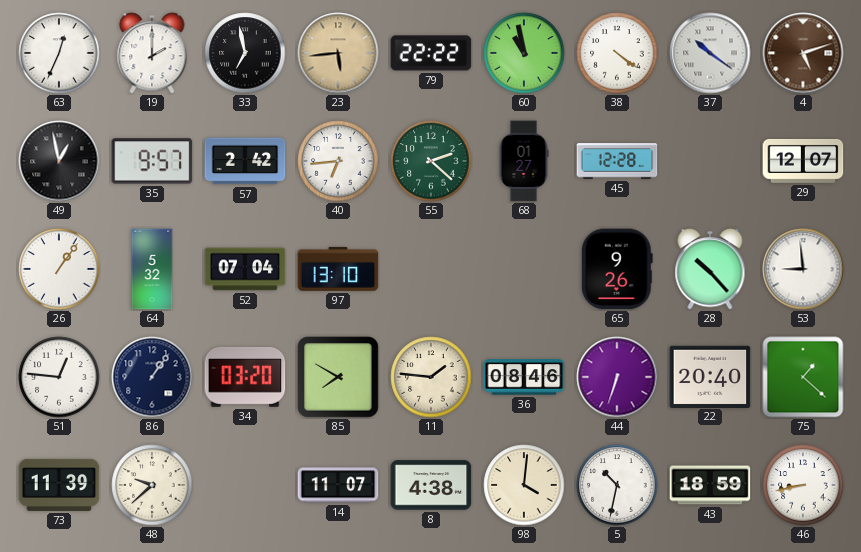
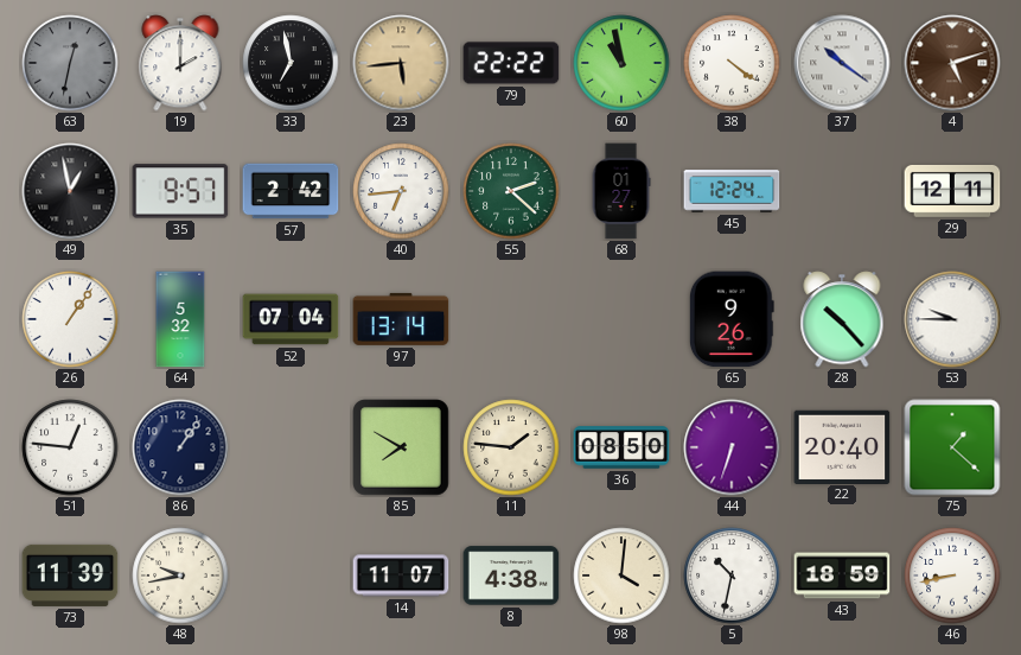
63: 12:34 -> 12:32 (70, 63)
63 dial: white -> grey (70, 63)
45: 12:28 -> 12:24 (732, 191)
29: 12:07 -> 12:11 (952, 191)
97: 13:10 -> 13:14 (401, 319)
53: 8:59 -> 9:45 (952, 319)
34: 03:20 -> none (245, 377)
36: 08:46 -> 08:50 (621, 447)
48: 9:38 -> 9:43 (180, 575)
